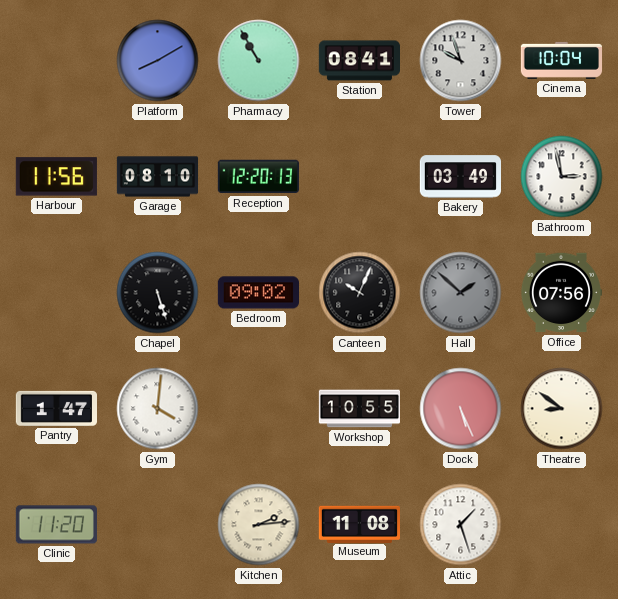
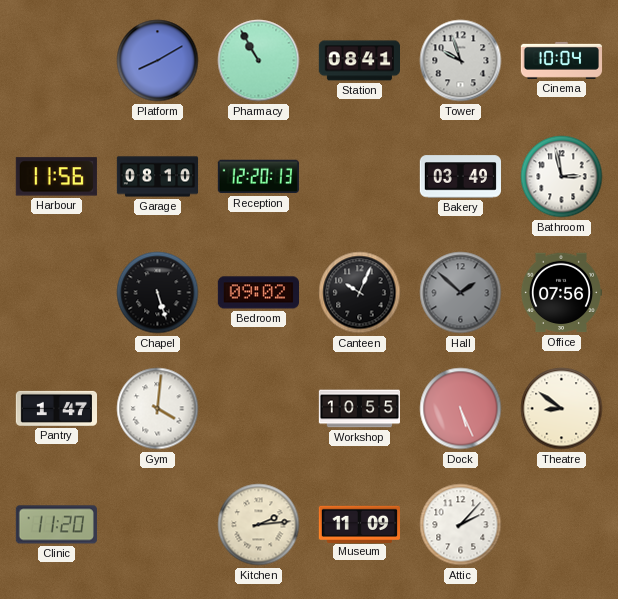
Museum: 11:08 -> 11:09 (359, 524)
Attic: 1:27 -> 2:07 (461, 525)
